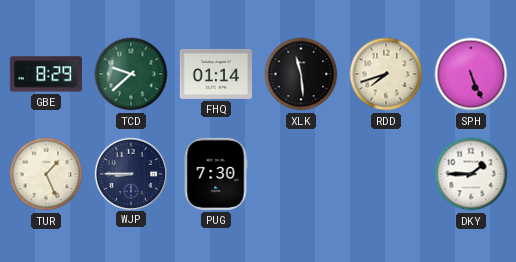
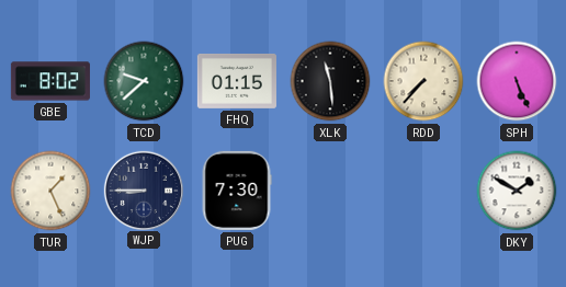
GBE: 8:29 -> 8:02 (50, 81)
FHQ: 01:14 -> 01:15 (237, 81)
RDD: 7:42 -> 7:37 (423, 81)
DKY: 1:45 -> 1:50 (517, 191)
